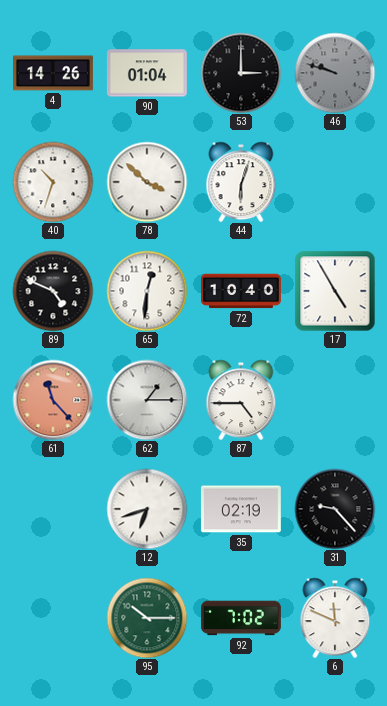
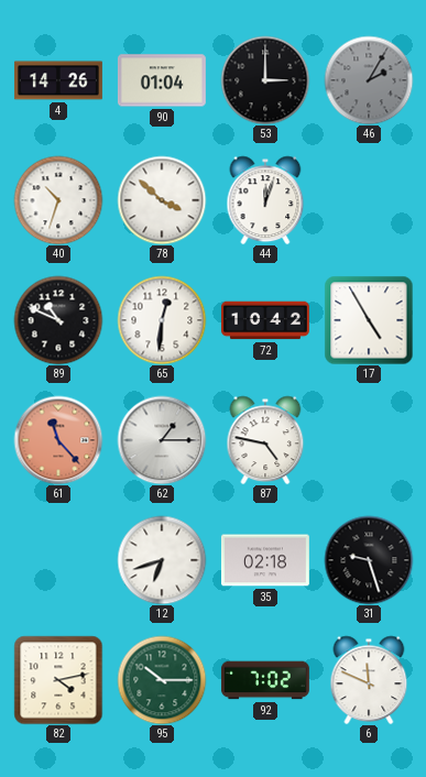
46: 9:48 -> 2:05 (369, 80)
44: 6:03 -> 12:03 (265, 200)
89: 4:49 -> 10:49 (58, 320)
72: 10:40 -> 10:42 (265, 320)
87: 4:45 -> 4:47 (265, 440)
35: 02:19 -> 02:18 (265, 560)
31: 9:23 -> 9:27 (369, 560)
82: none -> 4:13 (58, 680)
